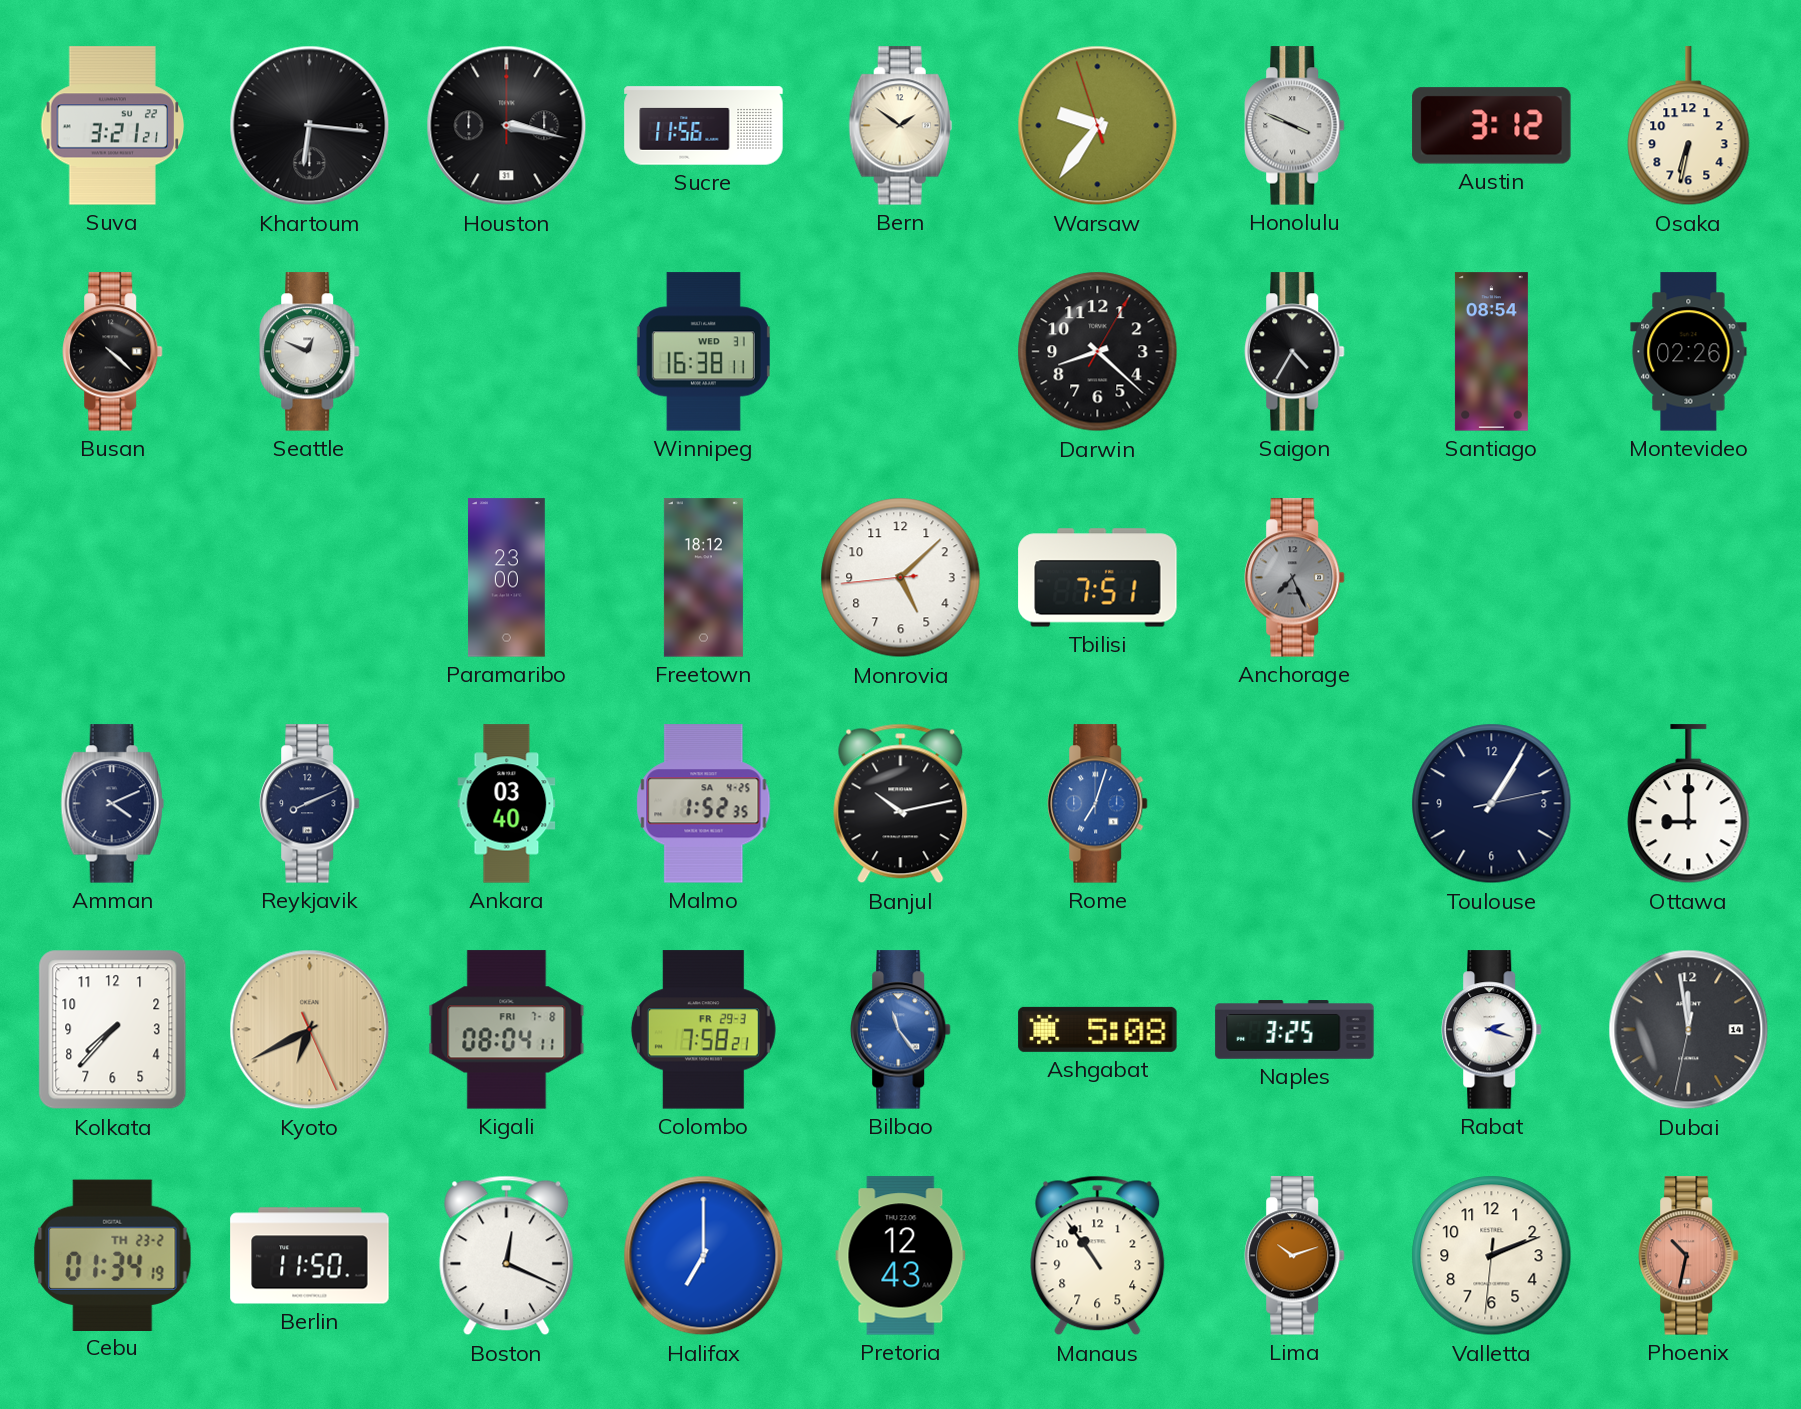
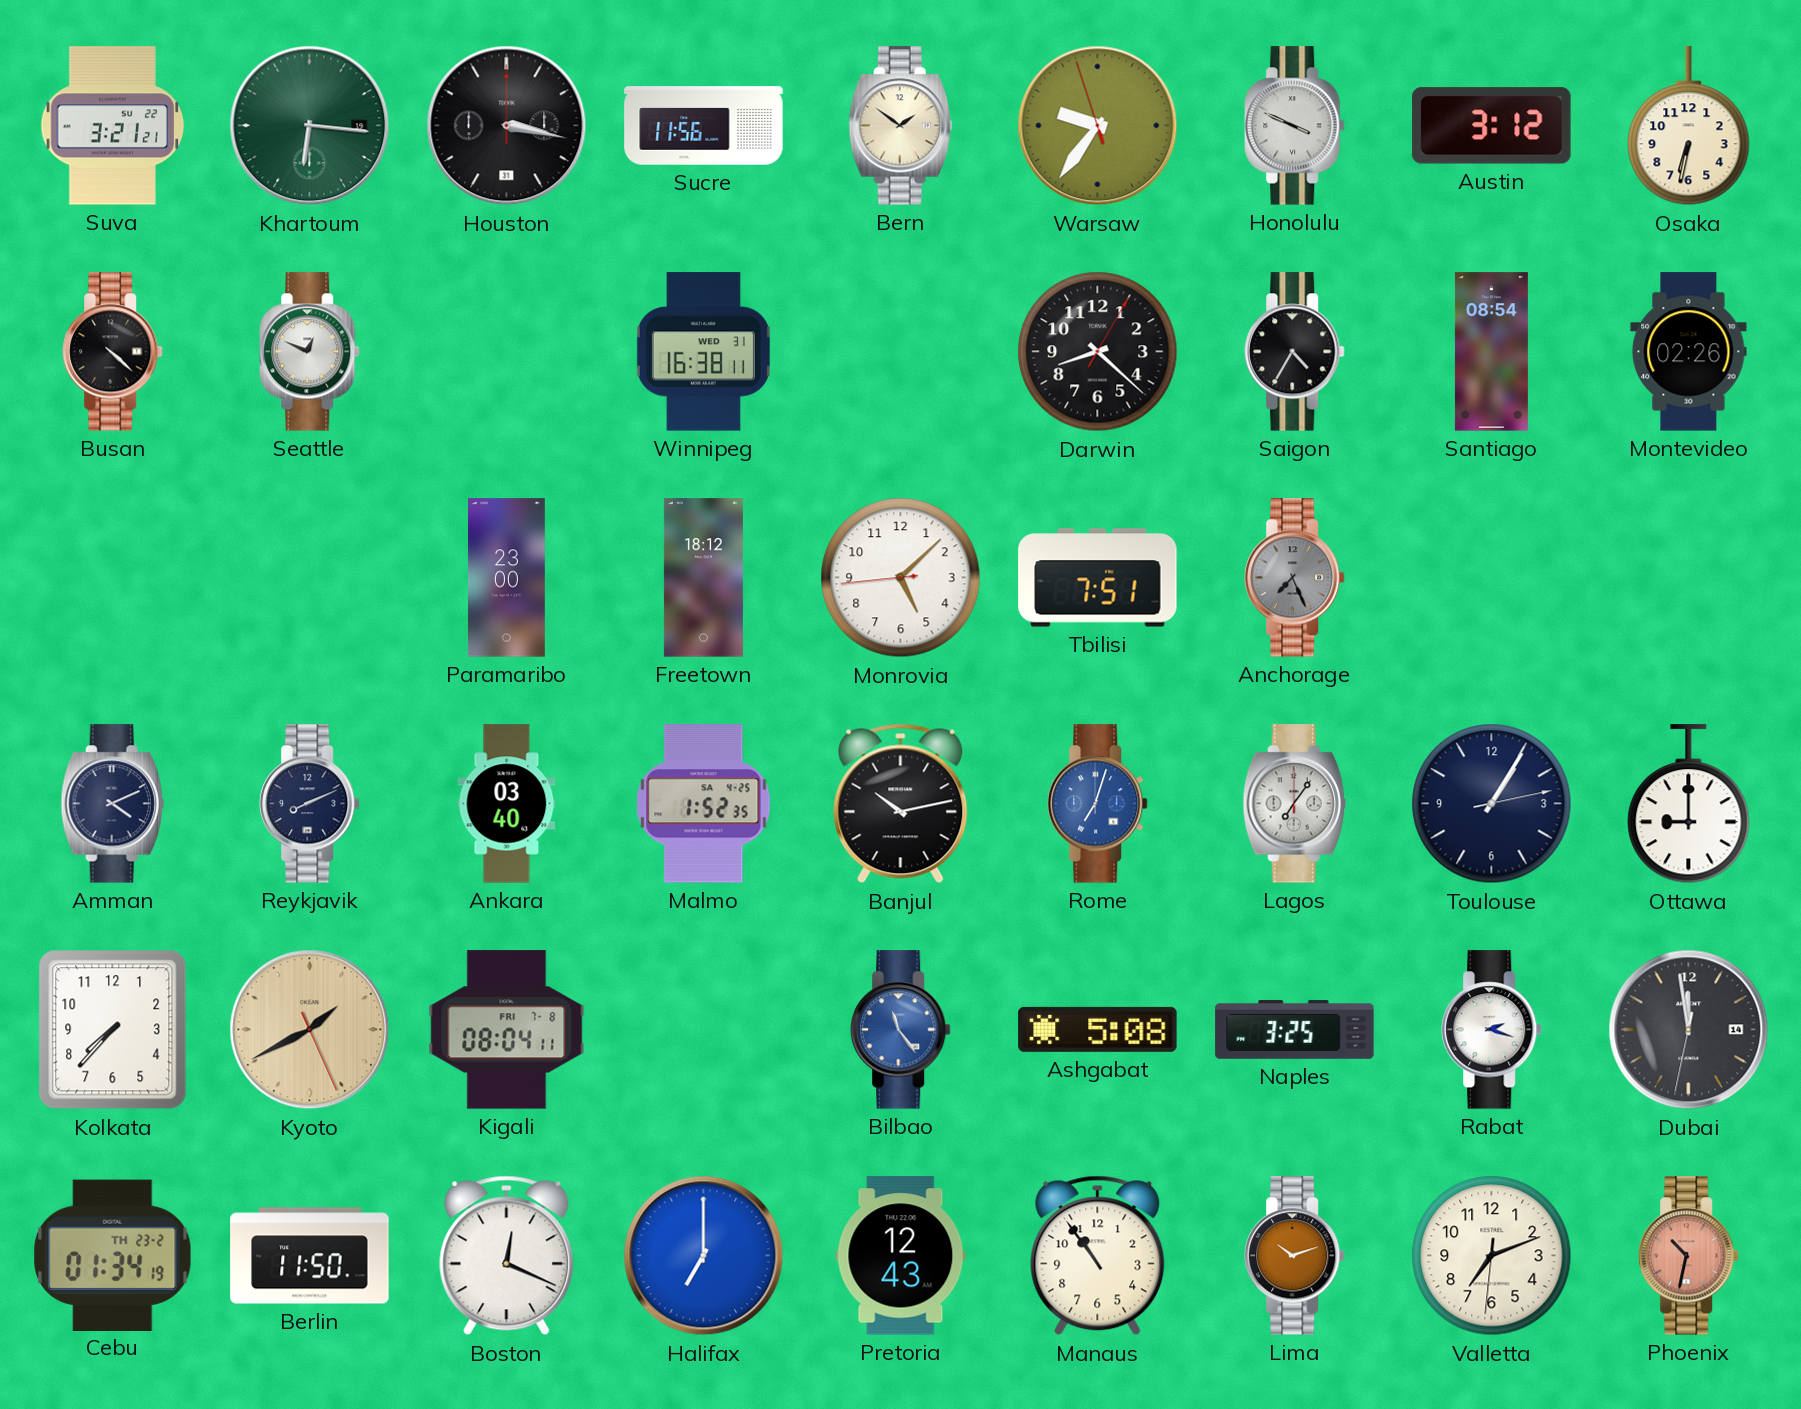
Khartoum dial: black -> green (310, 126)
Lagos: none -> 7:06 (1294, 804)
Kyoto: 6:40 -> 1:40 (310, 1030)
Colombo: 7:58 -> none (703, 1030)
Valletta: 2:11 -> 7:11 (1492, 1256)
